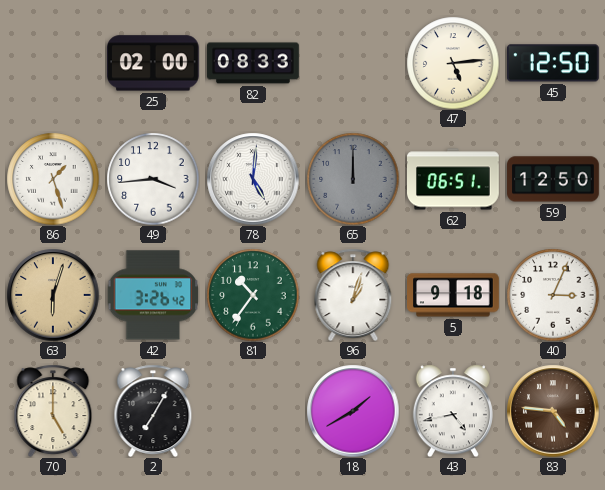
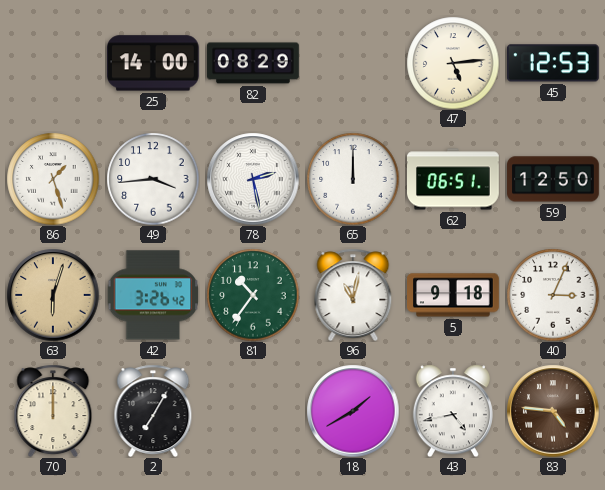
25: 02:00 -> 14:00 (153, 63)
82: 08:33 -> 08:29 (253, 63)
45: 12:50 -> 12:53 (553, 63)
78: 5:01 -> 2:28 (253, 179)
65 dial: grey -> white (353, 179)
96: 1:03 -> 11:02 (353, 295)
70: 5:00 -> 12:00 (53, 411)
